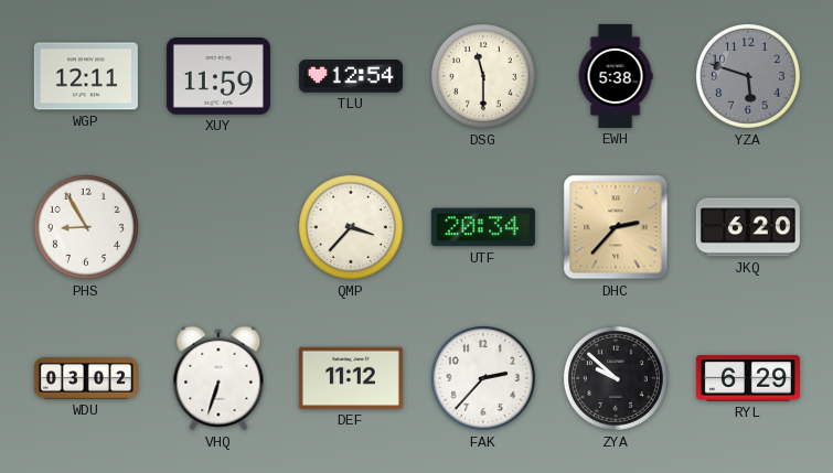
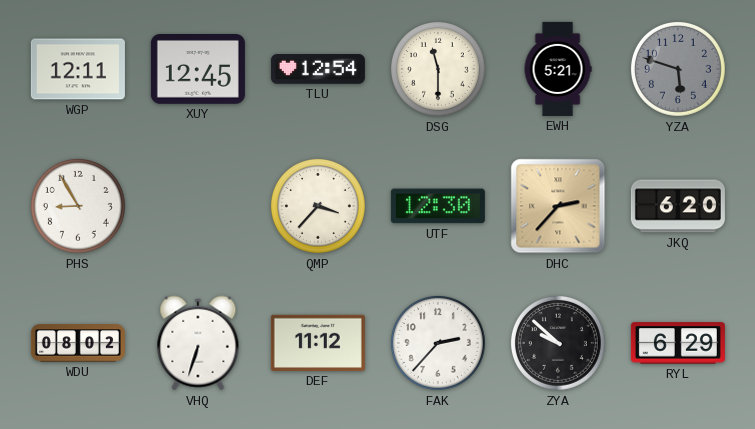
XUY: 11:59 -> 12:45 (198, 70)
EWH: 5:38 -> 5:21 (558, 69)
UTF: 20:34 -> 12:30 (438, 206)
WDU: 03:02 -> 08:02 (78, 343)
